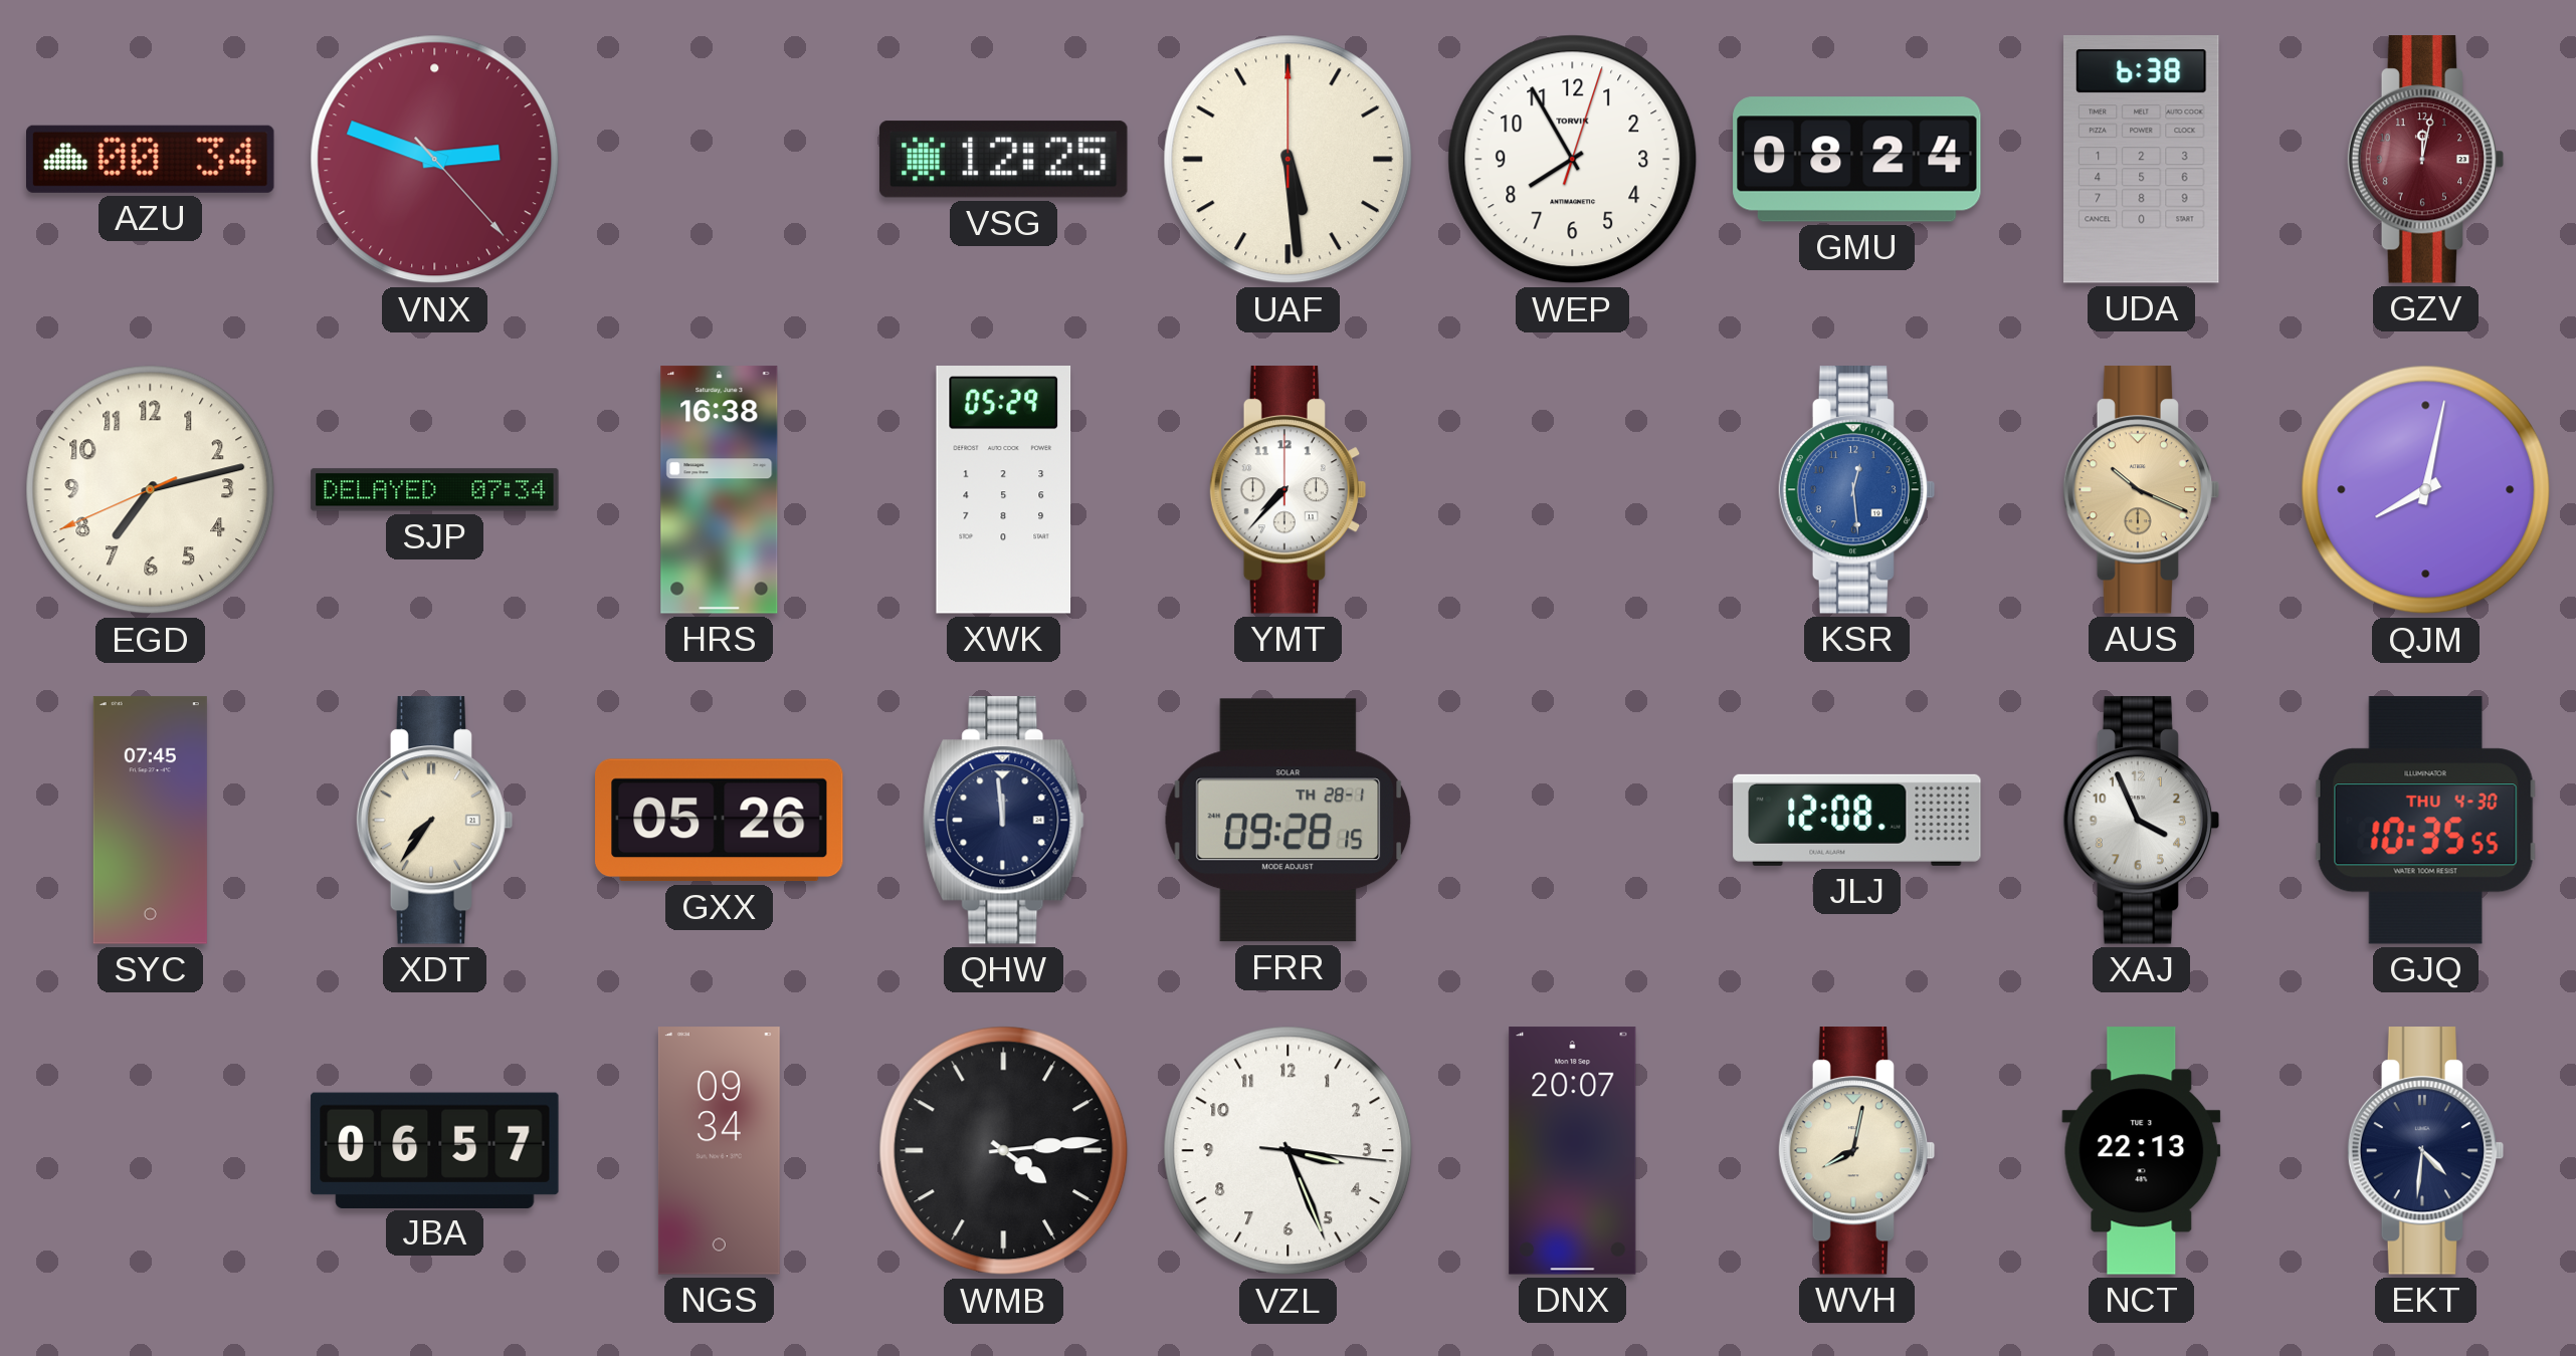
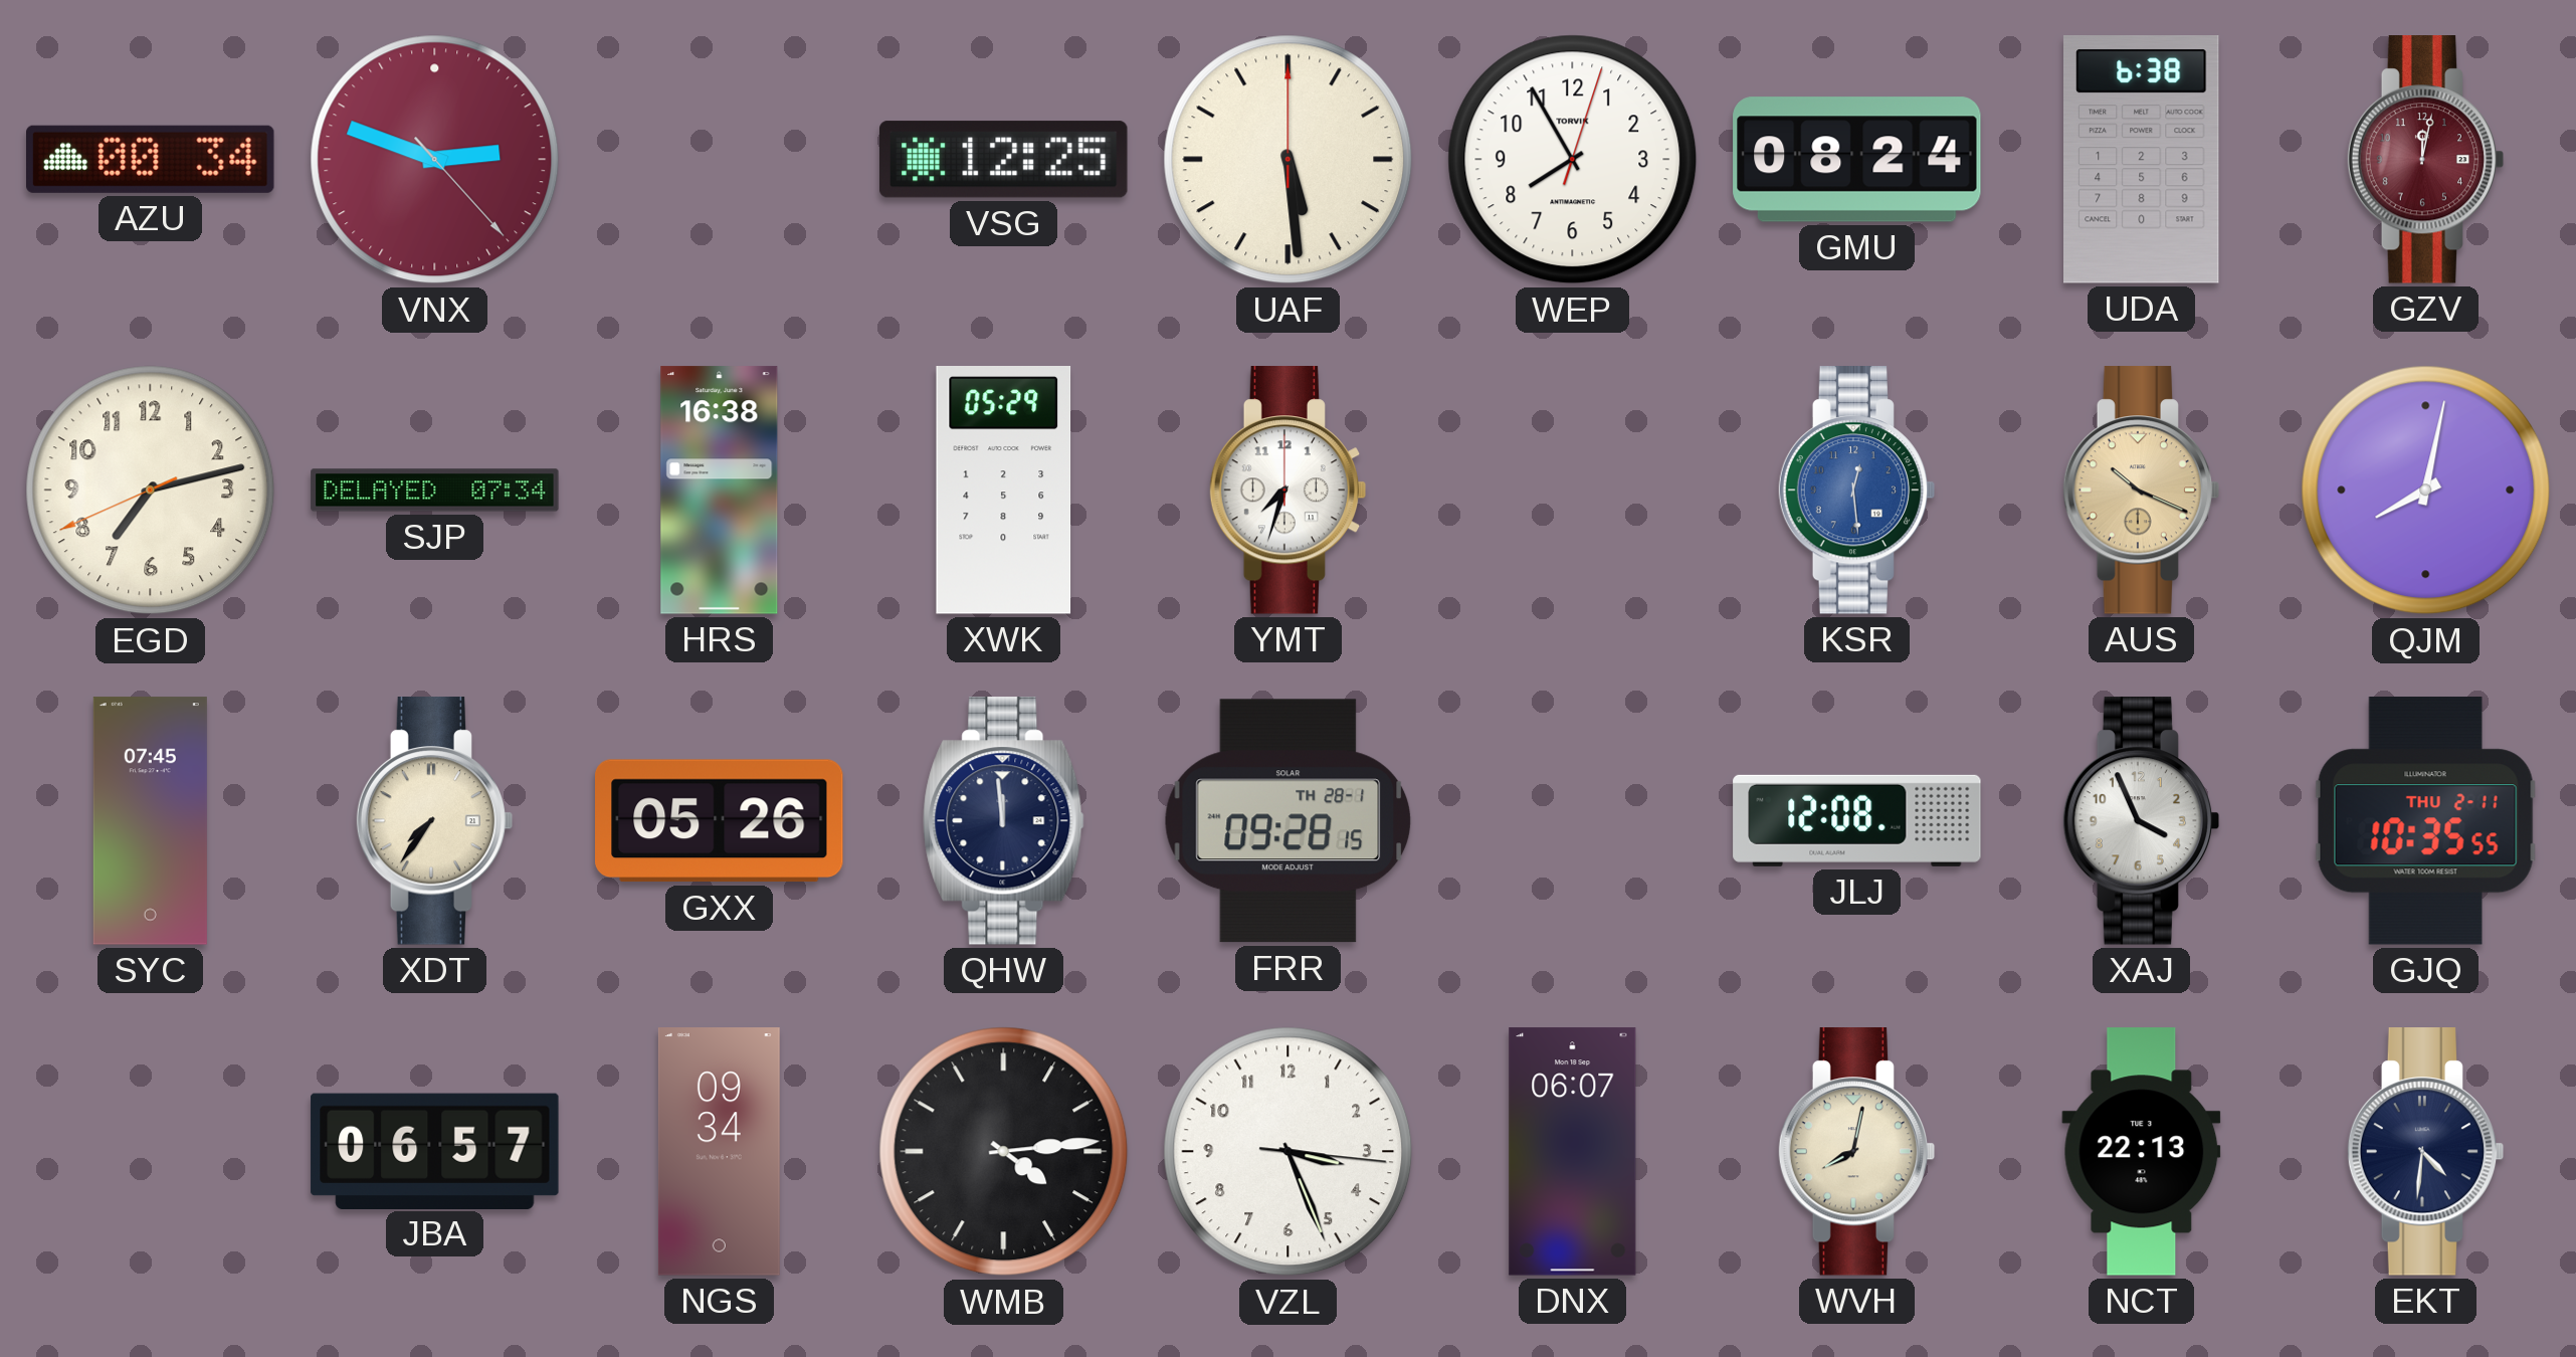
YMT: 7:37 -> 7:33 (1289, 491)
GJQ date: THU 4-30 -> THU 2-11 (2425, 821)
DNX: 20:07 -> 06:07 (1573, 1152)
